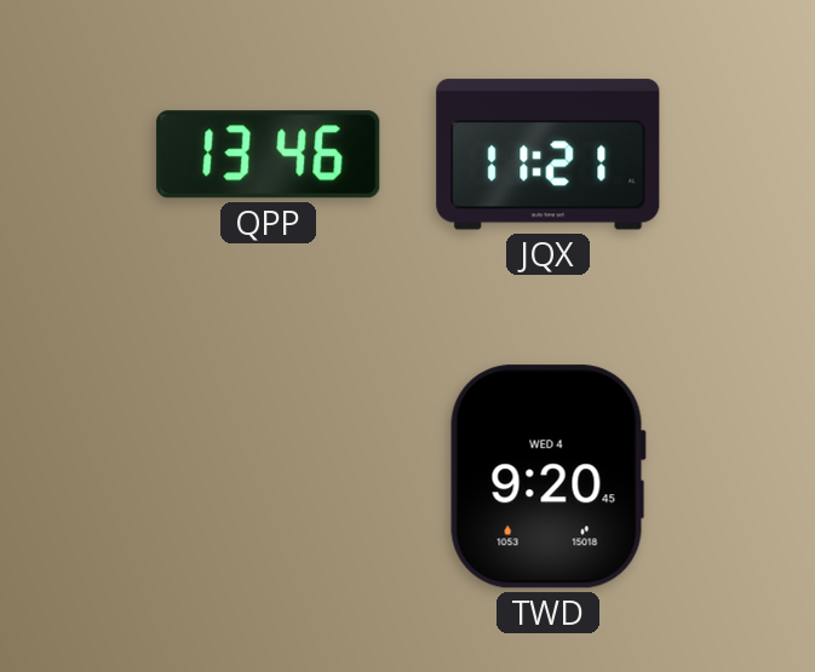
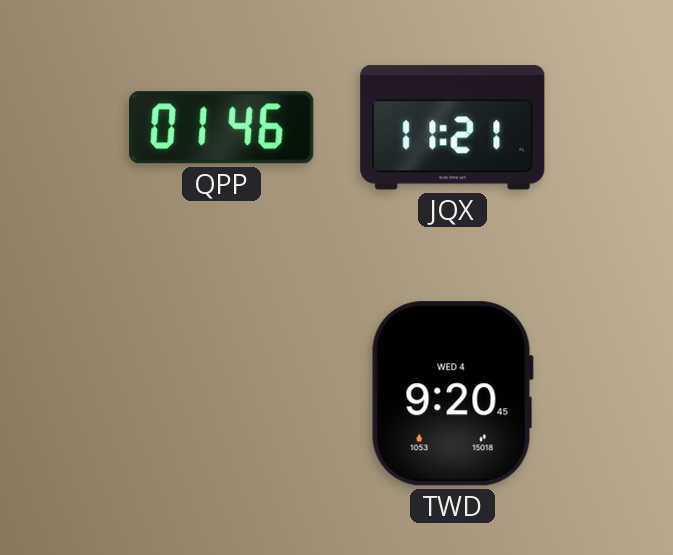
QPP: 13:46 -> 01:46 (222, 128)
